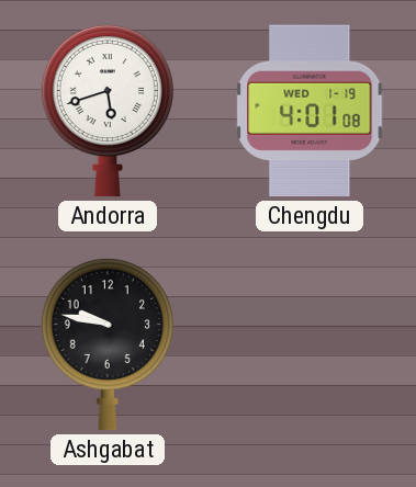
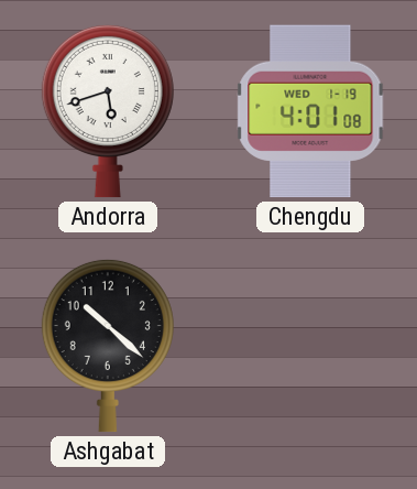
Ashgabat: 9:47 -> 10:22 (108, 346)
